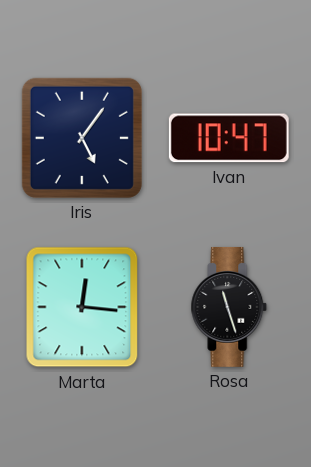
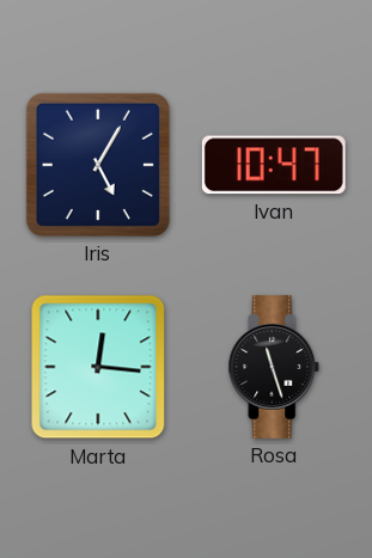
Iris: 5:06 -> 5:05 (98, 165)
